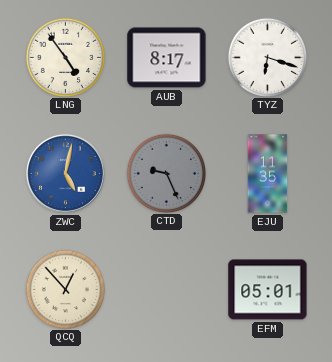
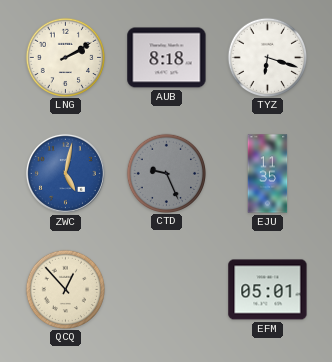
LNG: 4:54 -> 2:10 (65, 57)
AUB: 8:17 -> 8:18 (167, 58)
